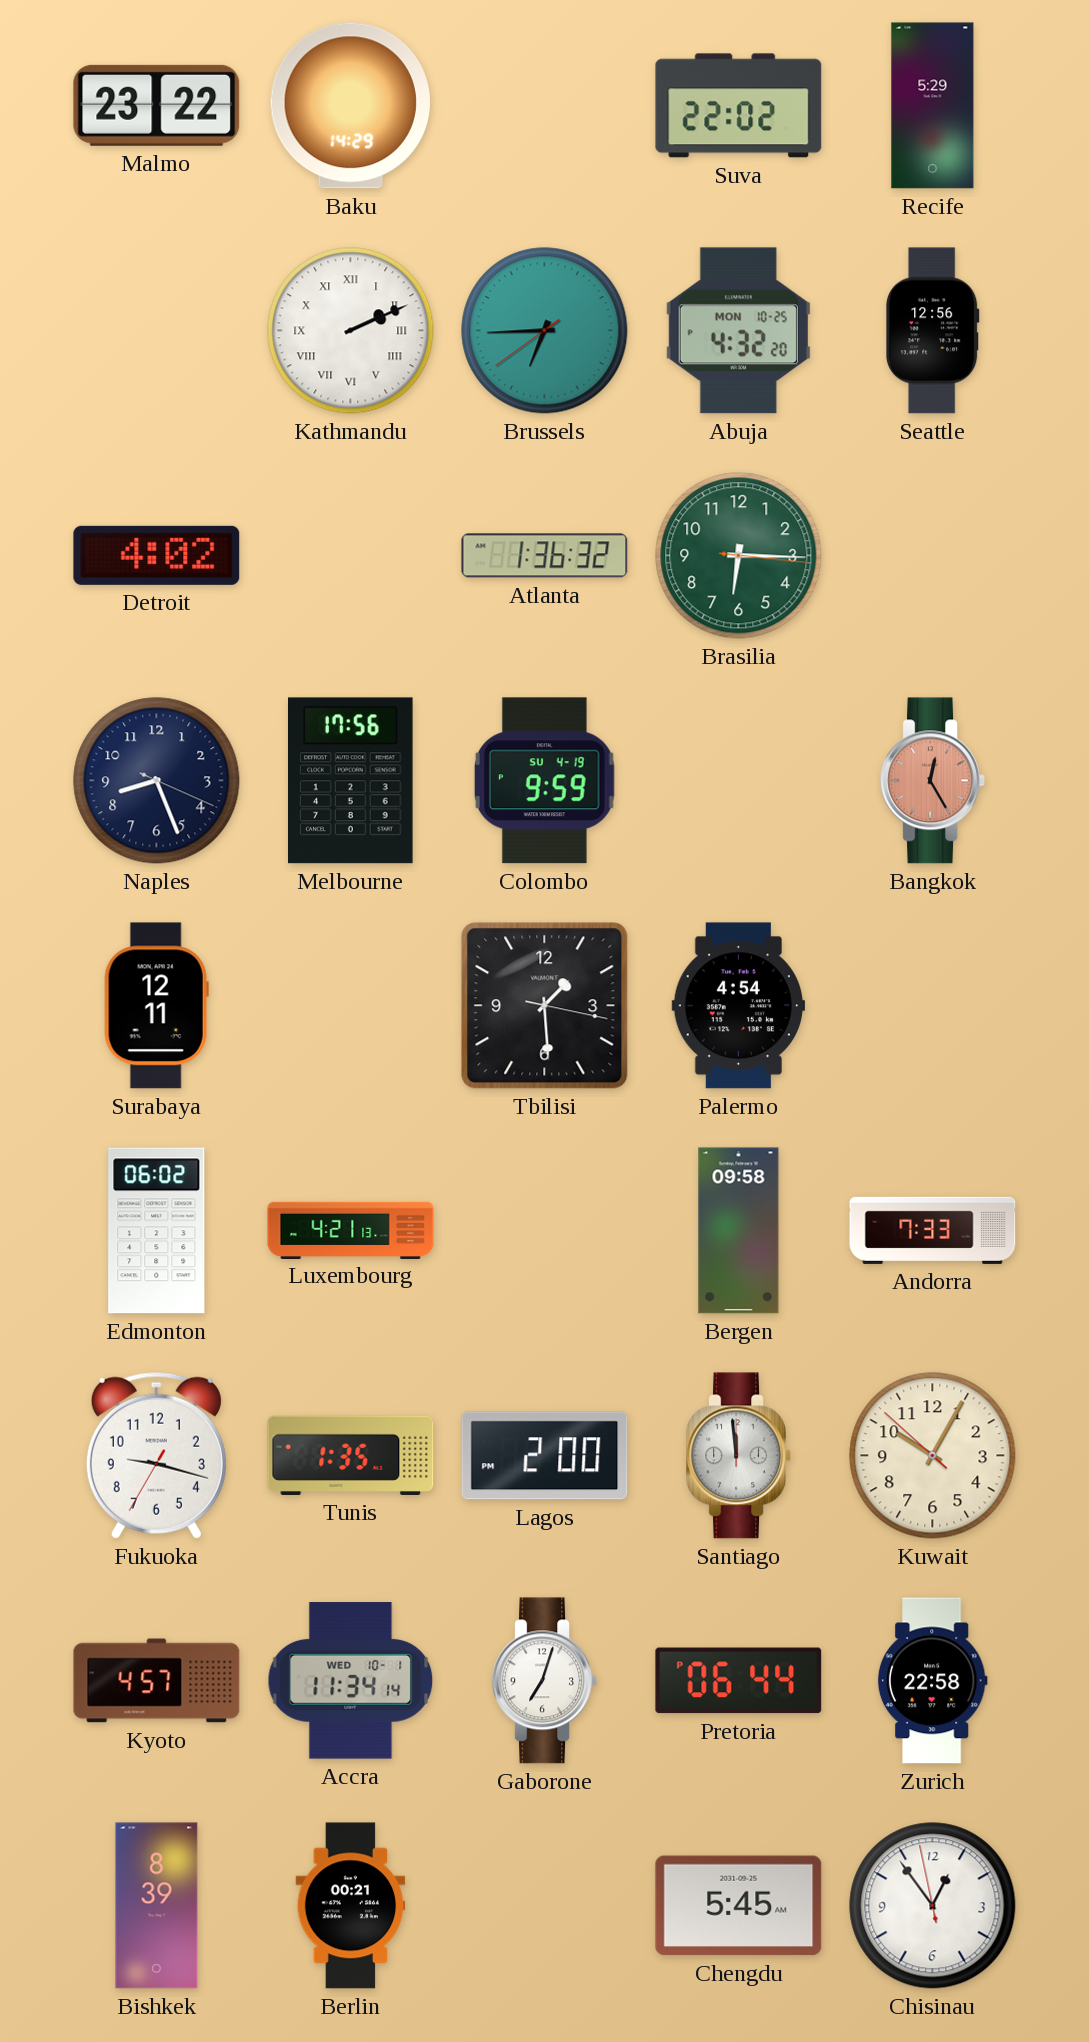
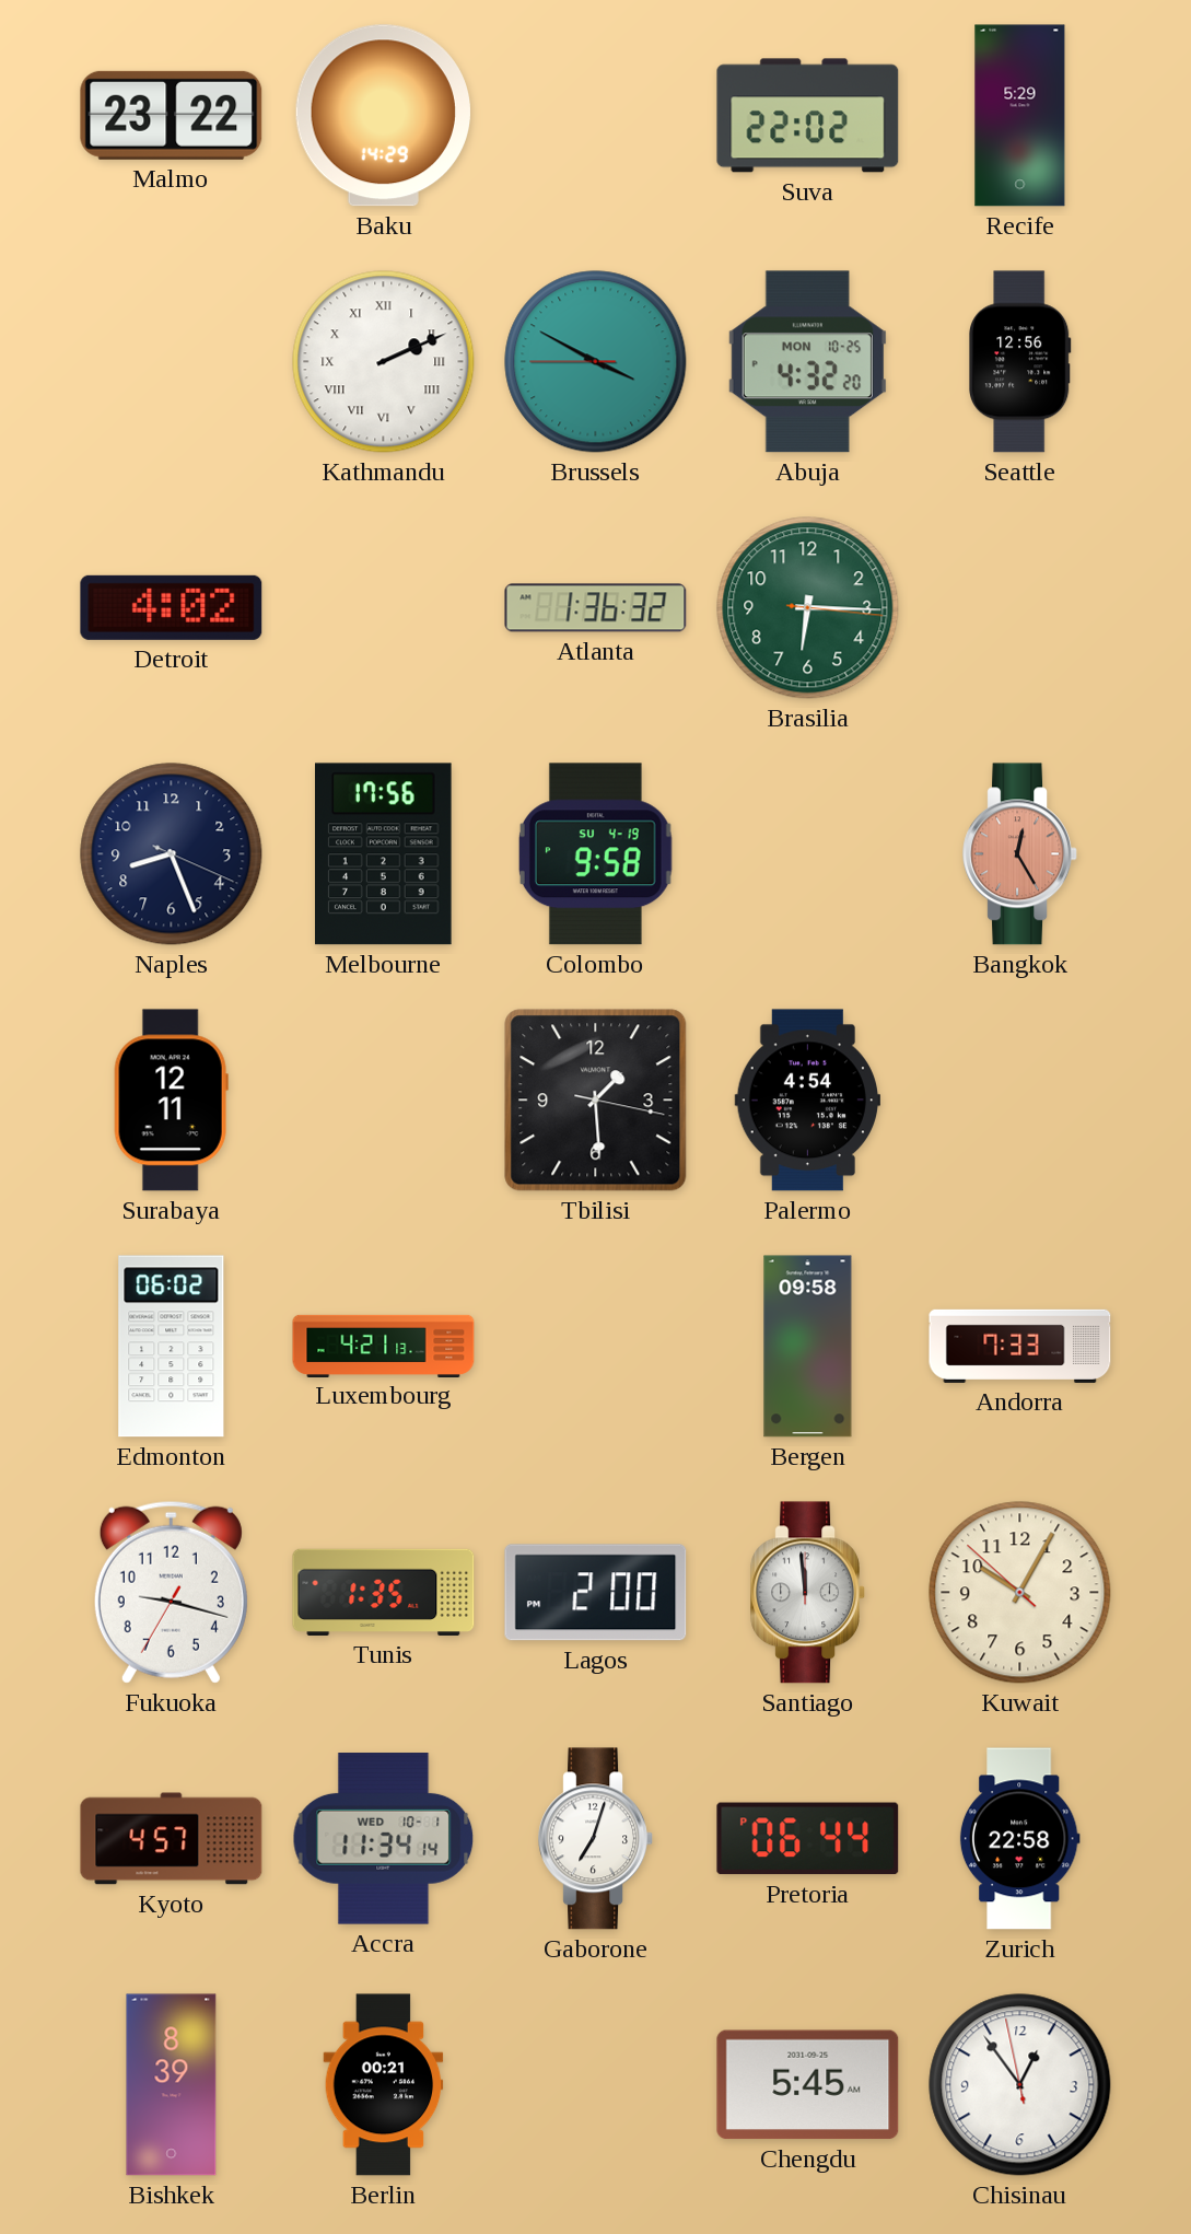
Brussels: 6:44 -> 3:49 (596, 362)
Colombo: 9:59 -> 9:58 (595, 854)
